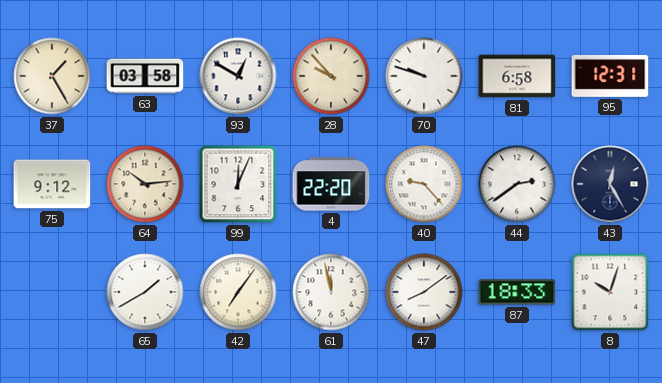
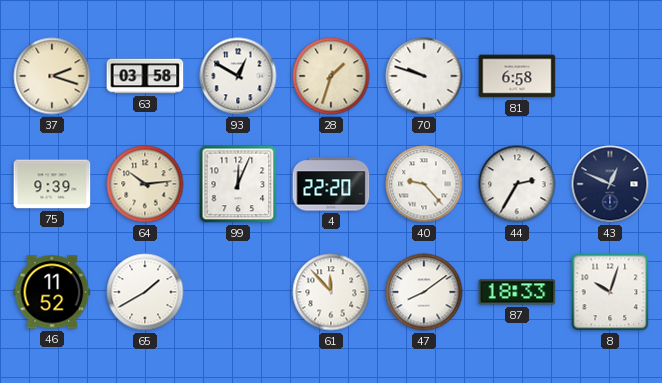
37: 1:25 -> 2:18 (52, 76)
28: 9:53 -> 1:33 (331, 76)
95: 12:31 -> none (610, 77)
75: 9:12 -> 9:39 (52, 184)
44: 2:39 -> 2:35 (517, 184)
43: 12:25 -> 12:49 (610, 184)
46: none -> 11:52 (52, 292)
42: 7:06 -> none (238, 292)
61: 11:58 -> 11:53 (331, 292)
